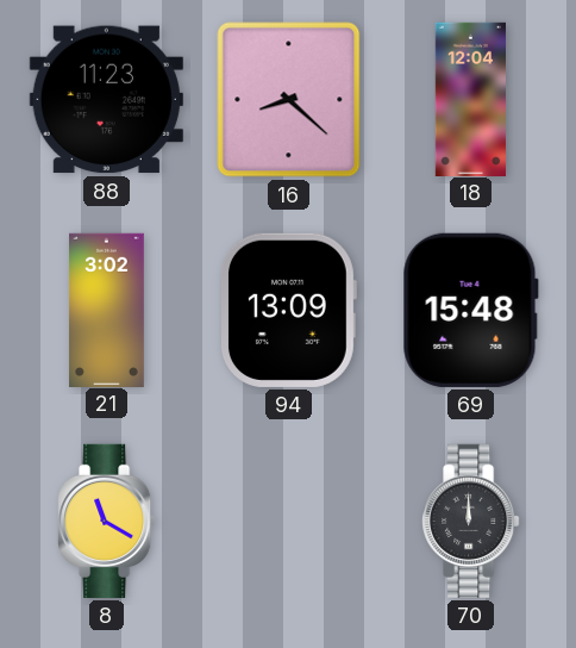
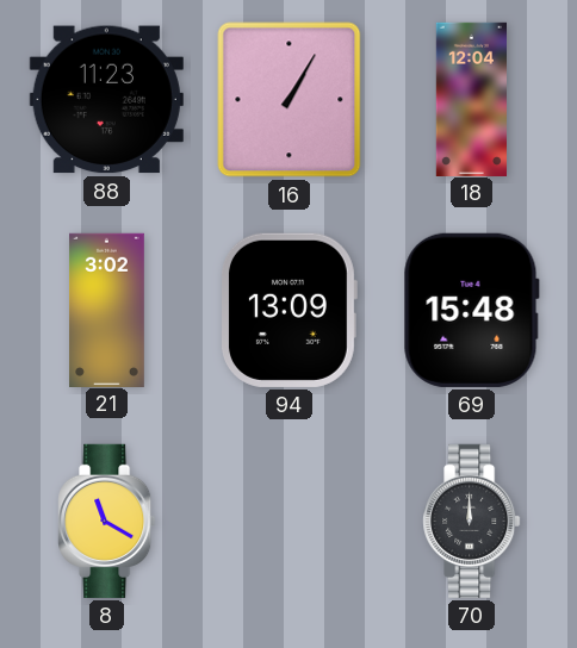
16: 8:22 -> 1:05 (290, 100)
